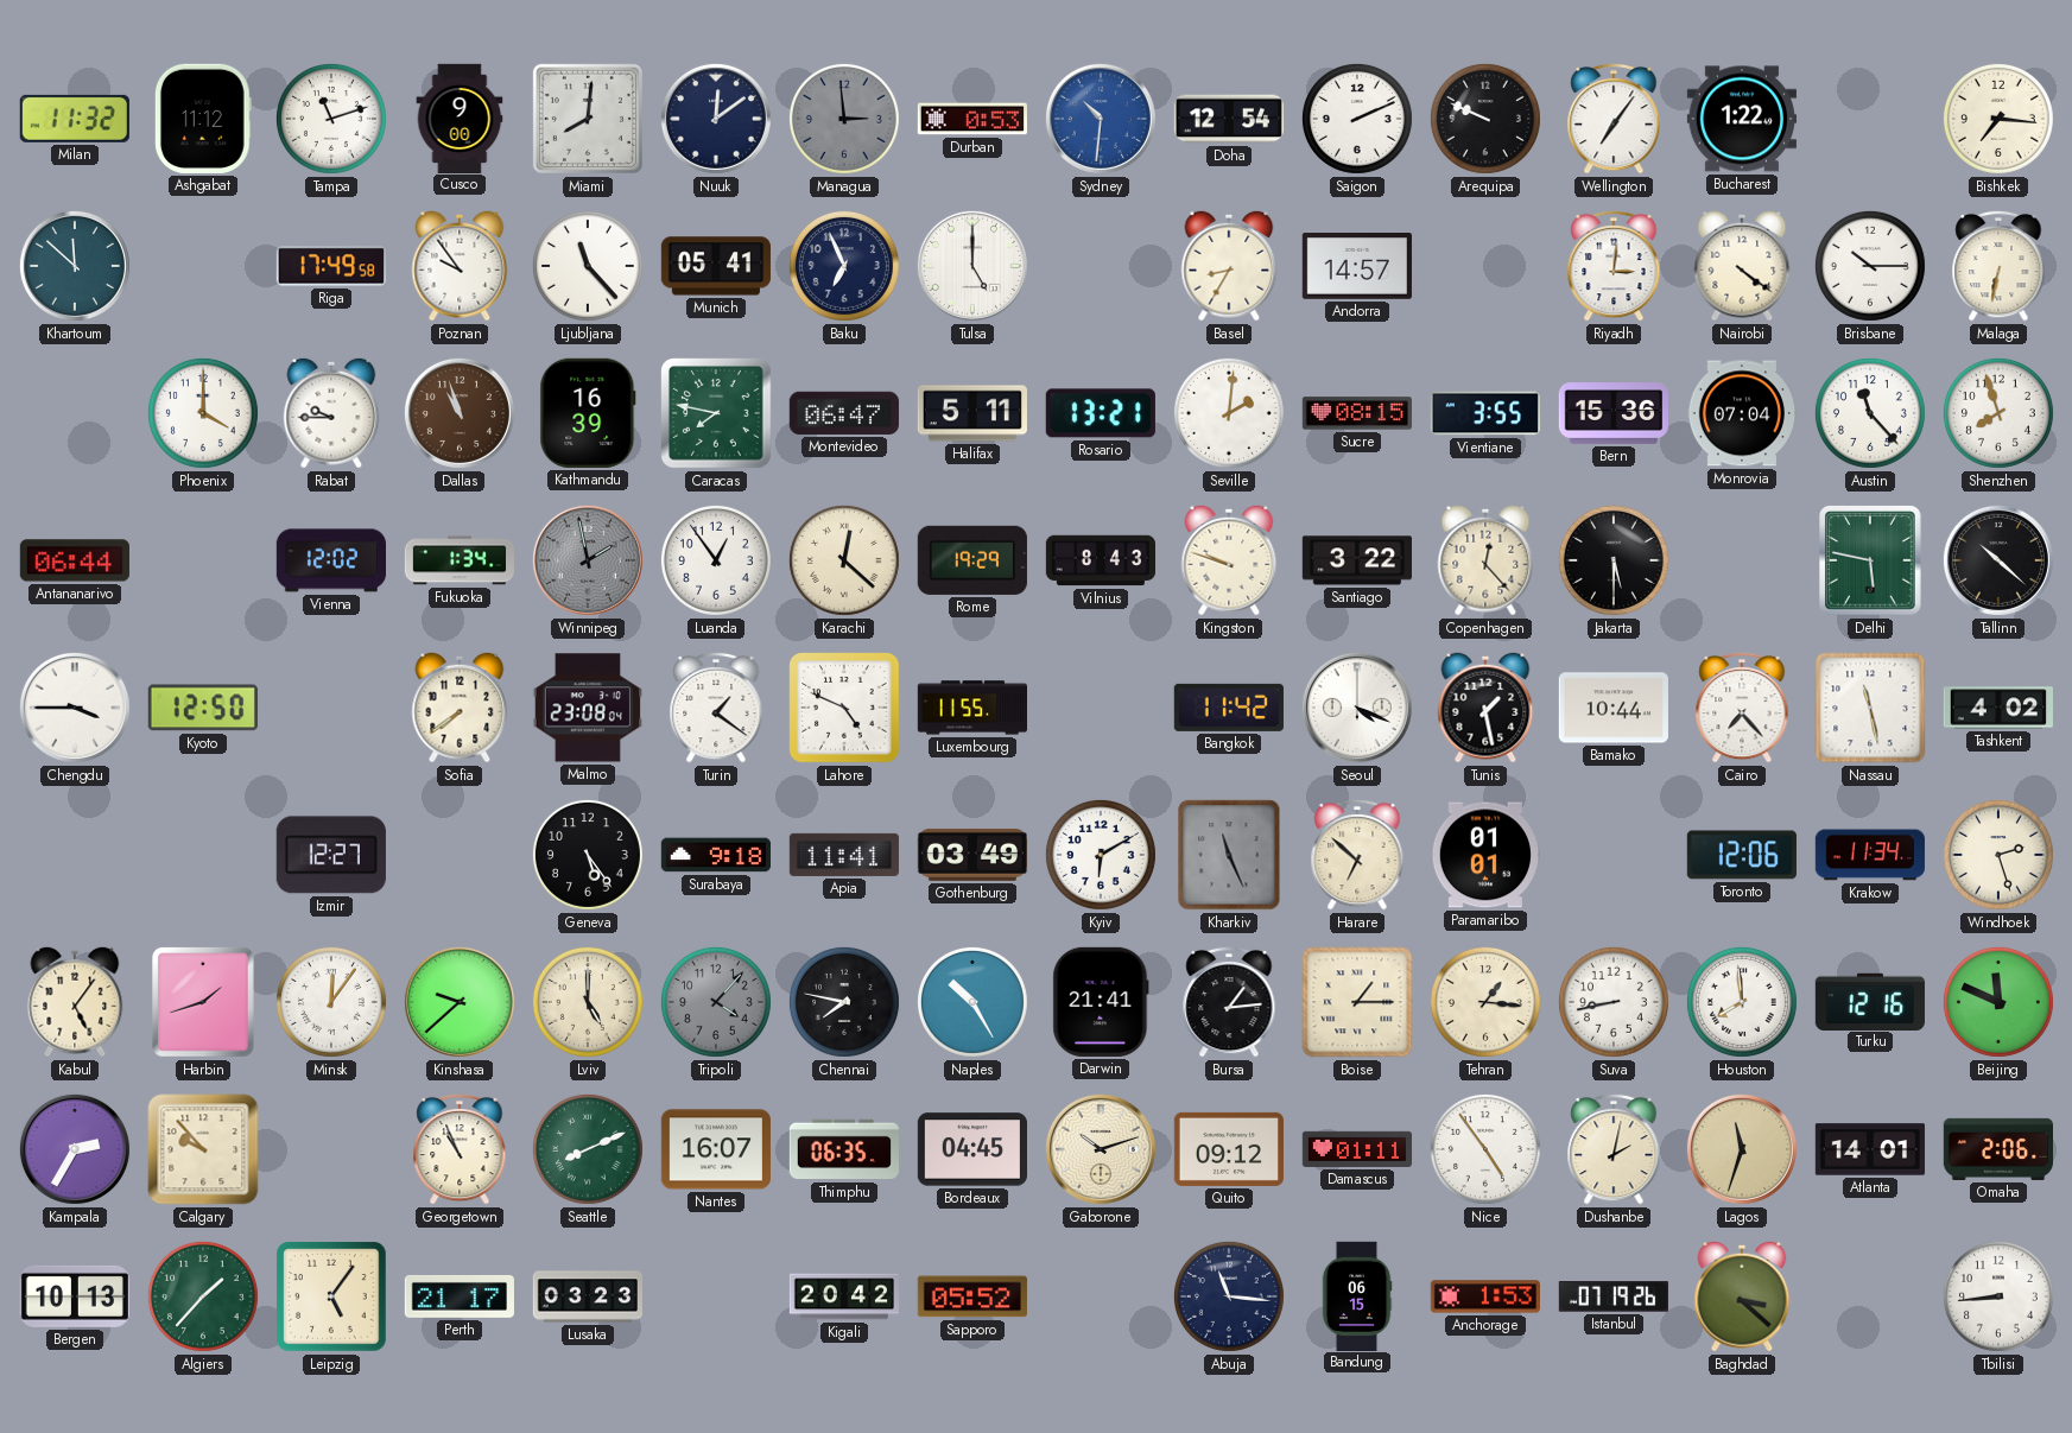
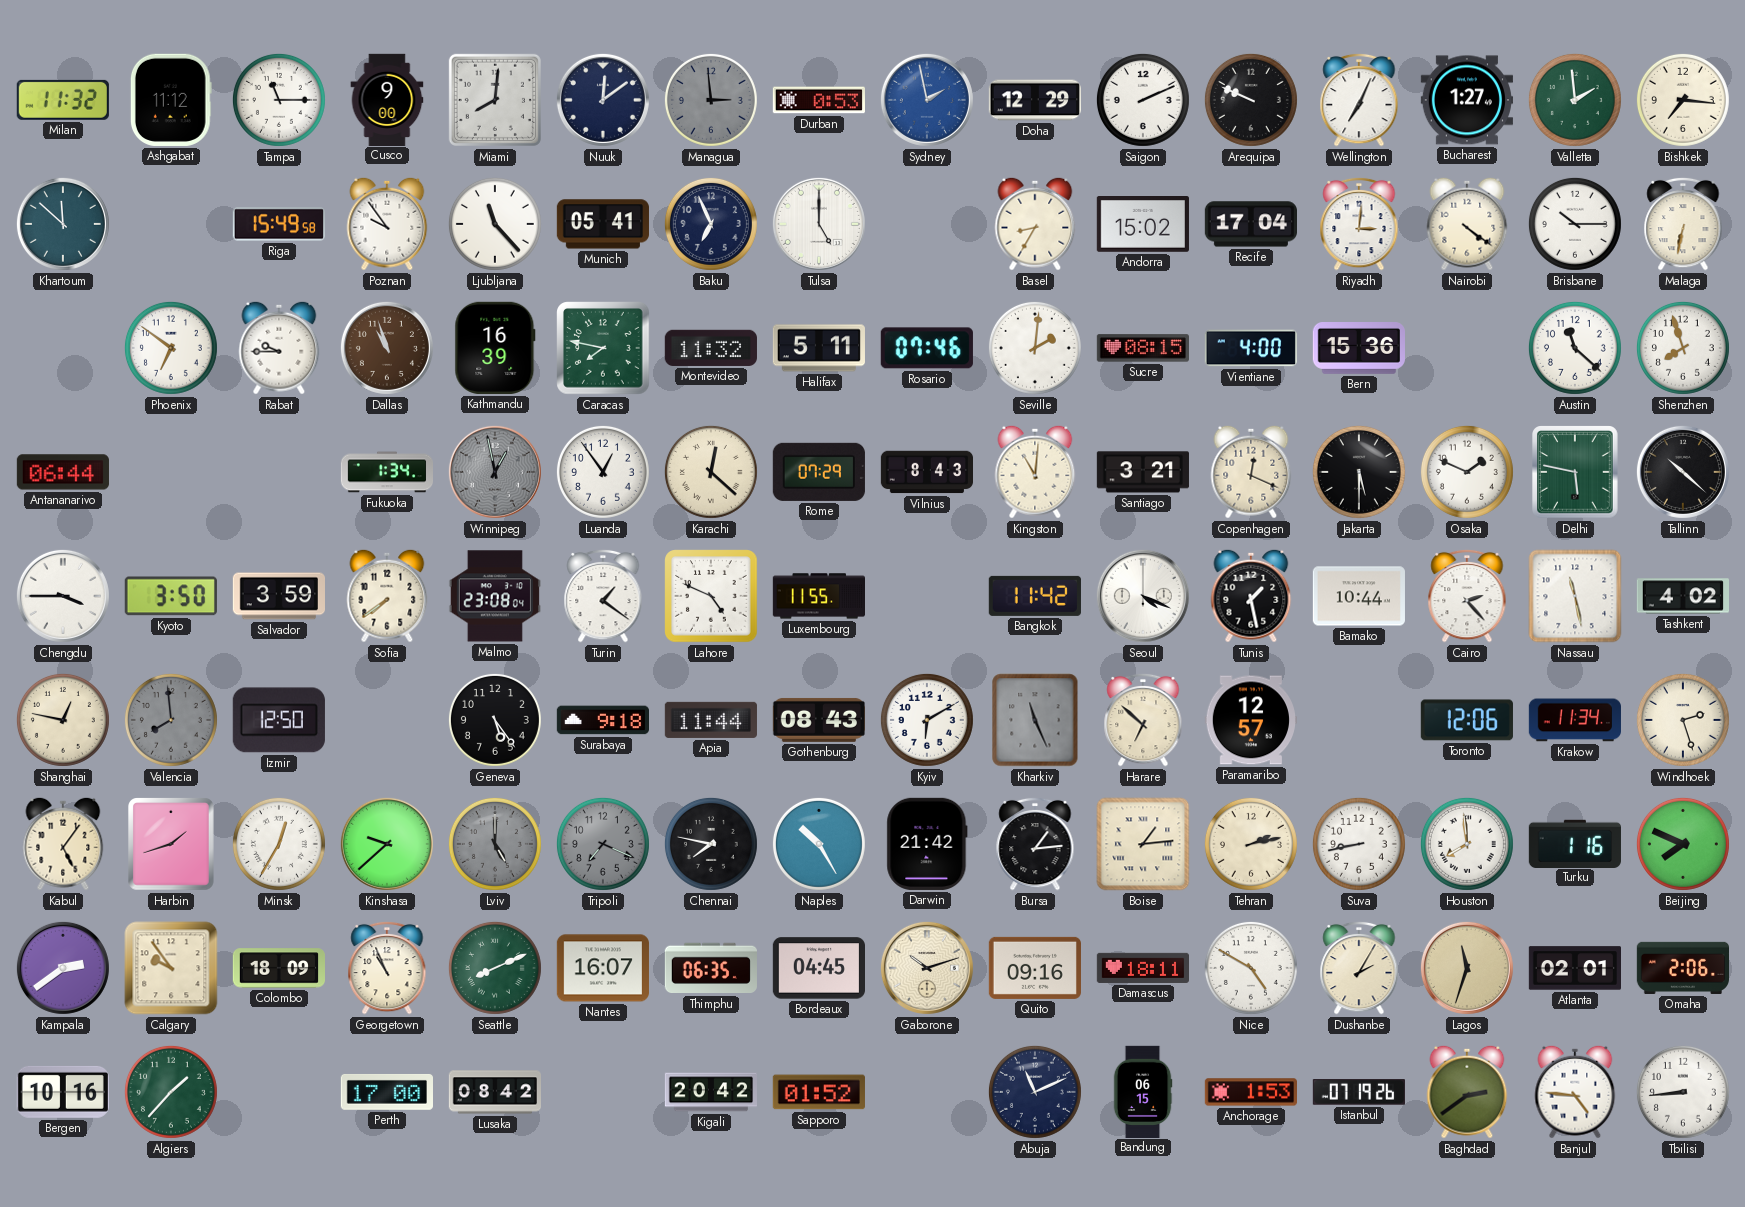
Tampa: 11:12 -> 11:15 (279, 100)
Sydney: 10:31 -> 1:58 (927, 100)
Doha: 12:54 -> 12:29 (1034, 100)
Wellington: 7:06 -> 7:04 (1359, 100)
Bucharest: 1:22 -> 1:27 (1466, 100)
Valletta: none -> 1:59 (1575, 100)
Riga: 17:49 -> 15:49 (278, 224)
Andorra: 14:57 -> 15:02 (1143, 225)
Recife: none -> 17:04 (1250, 224)
Phoenix: 4:00 -> 6:51 (171, 348)
Montevideo: 06:47 -> 11:32 (711, 348)
Rosario: 13:21 -> 07:46 (927, 348)
Vientiane: 3:55 -> 4:00 (1251, 348)
Monrovia: 07:04 -> none (1742, 413)
Austin: 11:23 -> 11:22 (1575, 348)
Vienna: 12:02 -> none (330, 560)
Winnipeg: 1:58 -> 12:58 (495, 472)
Rome: 19:29 -> 07:29 (819, 472)
Kingston: 9:48 -> 11:01 (1035, 472)
Santiago: 3:22 -> 3:21 (1143, 472)
Copenhagen: 12:23 -> 12:19 (1251, 472)
Osaka: none -> 1:49 (1467, 472)
Kyoto: 12:50 -> 3:50 (171, 596)
Salvador: none -> 3:59 (278, 596)
Cairo: 7:23 -> 2:23 (1467, 596)
Shanghai: none -> 12:47 (63, 720)
Valencia: none -> 7:59 (171, 720)
Izmir: 12:27 -> 12:50 (279, 720)
Apia: 11:41 -> 11:44 (711, 720)
Gothenburg: 03:49 -> 08:43 (819, 720)
Paramaribo: 01:01 -> 12:57 (1251, 720)
Minsk: 12:06 -> 12:35 (279, 844)
Lviv dial: cream -> grey (495, 844)
Tripoli: 4:07 -> 7:19 (603, 844)
Darwin: 21:41 -> 21:42 (927, 844)
Boise: 1:15 -> 1:14 (1143, 844)
Tehran: 1:16 -> 2:13 (1251, 844)
Turku: 12:16 -> 1:16 (1575, 843)
Beijing: 11:49 -> 7:49 (1683, 844)
Kampala: 2:35 -> 2:39 (63, 968)
Calgary: 9:53 -> 9:54 (171, 968)
Colombo: none -> 18:09 (278, 968)
Quito: 09:12 -> 09:16 (1035, 968)
Damascus: 01:11 -> 18:11 (1142, 968)
Nice: 4:54 -> 4:50 (1251, 968)
Dushanbe: 2:02 -> 2:05 (1359, 968)
Atlanta: 14:01 -> 02:01 (1574, 968)
Bergen: 10:13 -> 10:16 (63, 1092)
Leipzig: 5:06 -> none (331, 1296)
Perth: 21:17 -> 17:00 (386, 1092)
Lusaka: 03:23 -> 08:42 (494, 1092)
Sapporo: 05:52 -> 01:52 (819, 1092)
Abuja: 11:16 -> 11:11 (1035, 1092)
Baghdad: 3:22 -> 2:39 (1467, 1092)
Banjul: none -> 4:46 (1575, 1092)
